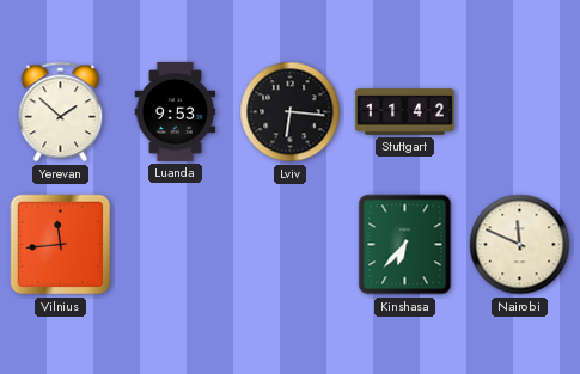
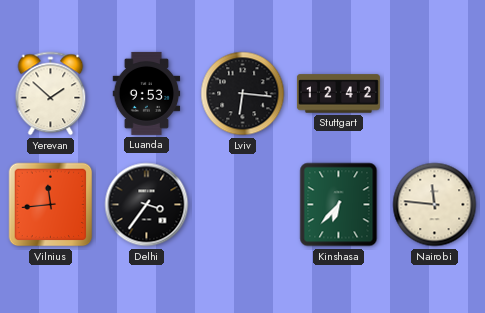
Stuttgart: 11:42 -> 12:42 (338, 94)
Delhi: none -> 3:36 (147, 205)
Nairobi: 11:49 -> 11:46 (435, 205)
